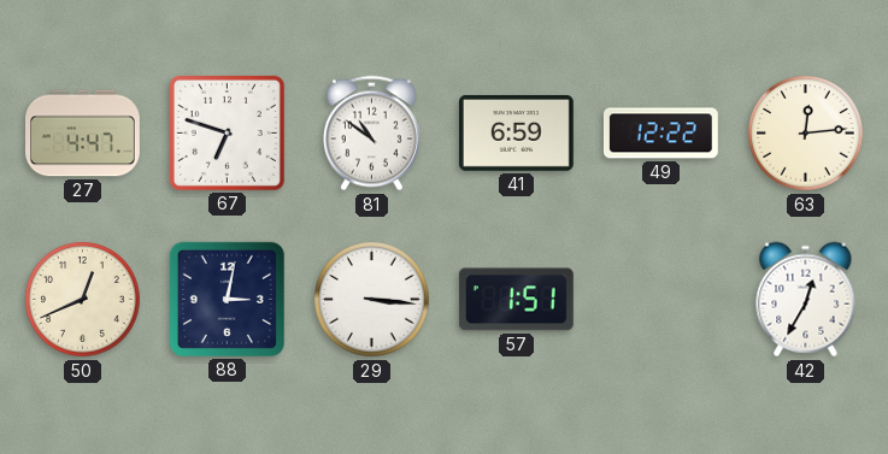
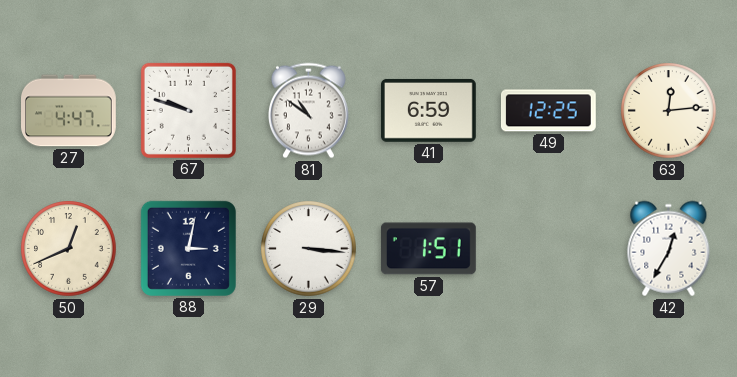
67: 6:48 -> 9:48 (188, 110)
49: 12:22 -> 12:25 (548, 111)
